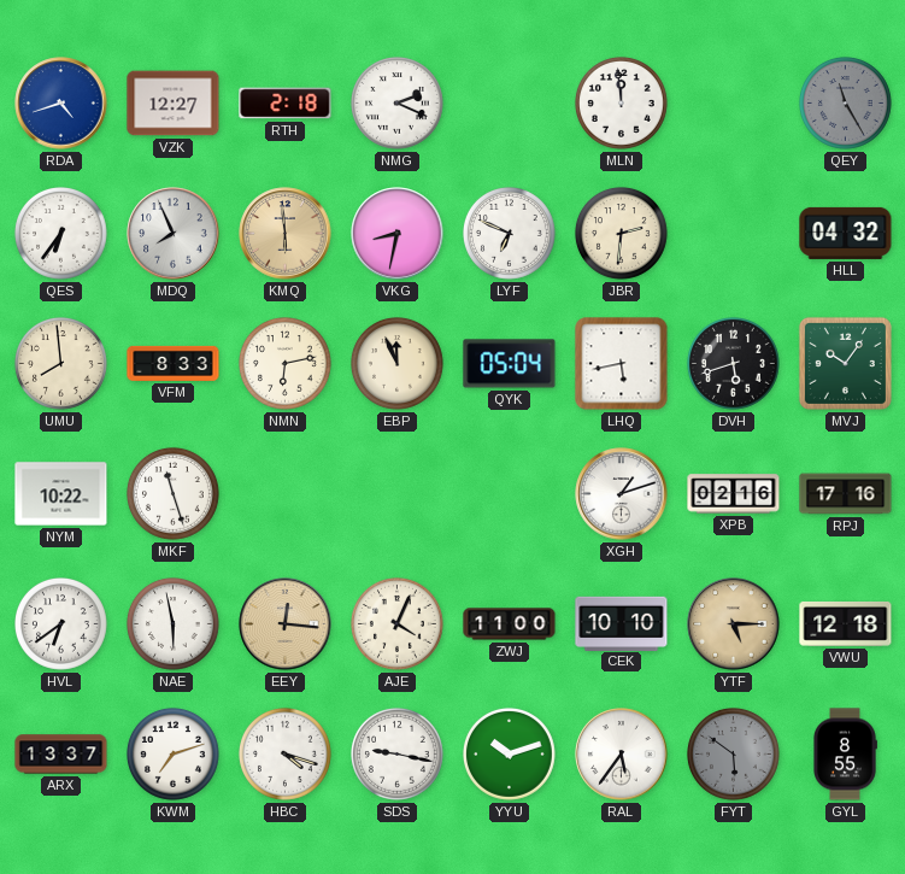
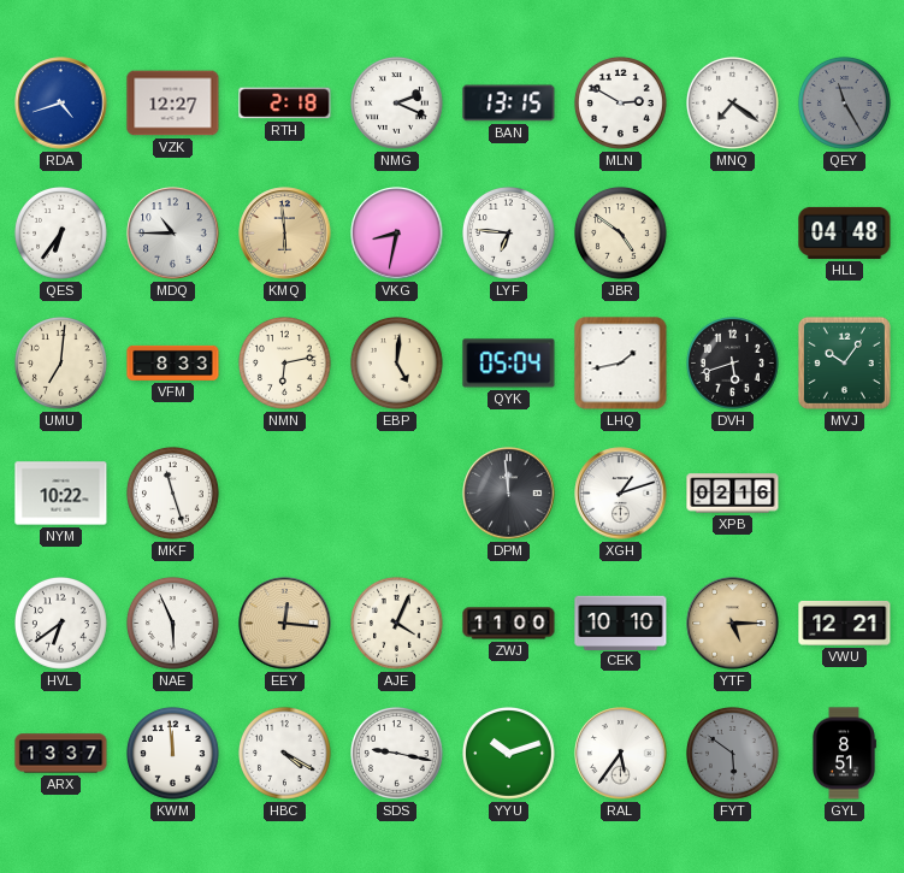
BAN: none -> 13:15 (509, 104)
MLN: 11:59 -> 2:50 (621, 104)
MNQ: none -> 7:21 (733, 104)
MDQ: 7:56 -> 10:45 (173, 234)
LYF: 6:49 -> 6:46 (509, 234)
JBR: 2:31 -> 4:51 (621, 234)
HLL: 04:32 -> 04:48 (845, 232)
UMU: 7:59 -> 7:01 (61, 364)
EBP: 11:56 -> 5:01 (397, 364)
LHQ: 5:43 -> 1:43 (621, 364)
DPM: none -> 11:59 (509, 494)
RPJ: 17:16 -> none (846, 494)
NAE: 5:58 -> 5:56 (173, 624)
VWU: 12:18 -> 12:21 (845, 624)
KWM: 7:12 -> 11:59 (173, 754)
HBC: 4:18 -> 4:20 (285, 754)
GYL: 8:55 -> 8:51 (844, 754)
